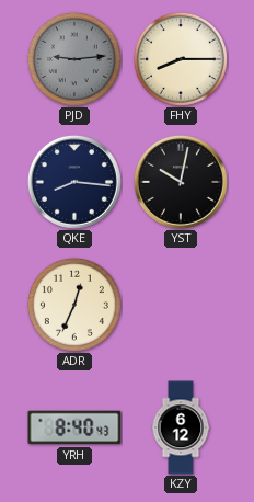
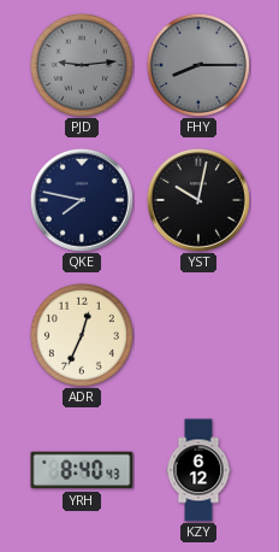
FHY dial: cream -> grey (198, 65)
QKE: 8:16 -> 7:47 (82, 200)
